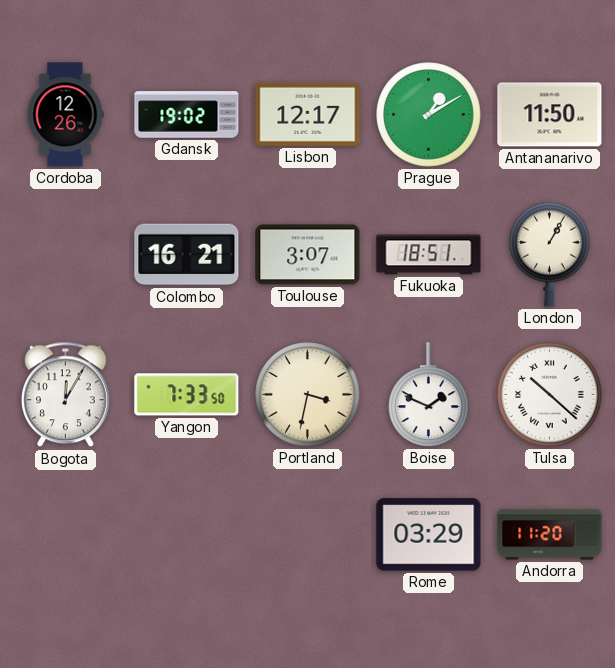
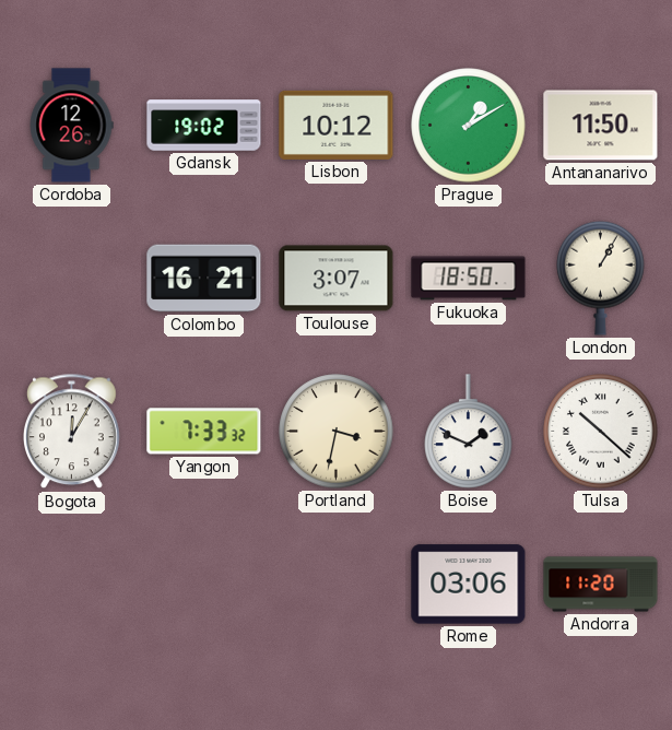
Lisbon: 12:17 -> 10:12 (337, 125)
Fukuoka: 18:51 -> 18:50 (469, 279)
Yangon: 7:33:50 -> 7:33:32 (204, 432)
Rome: 03:29 -> 03:06 (469, 585)
